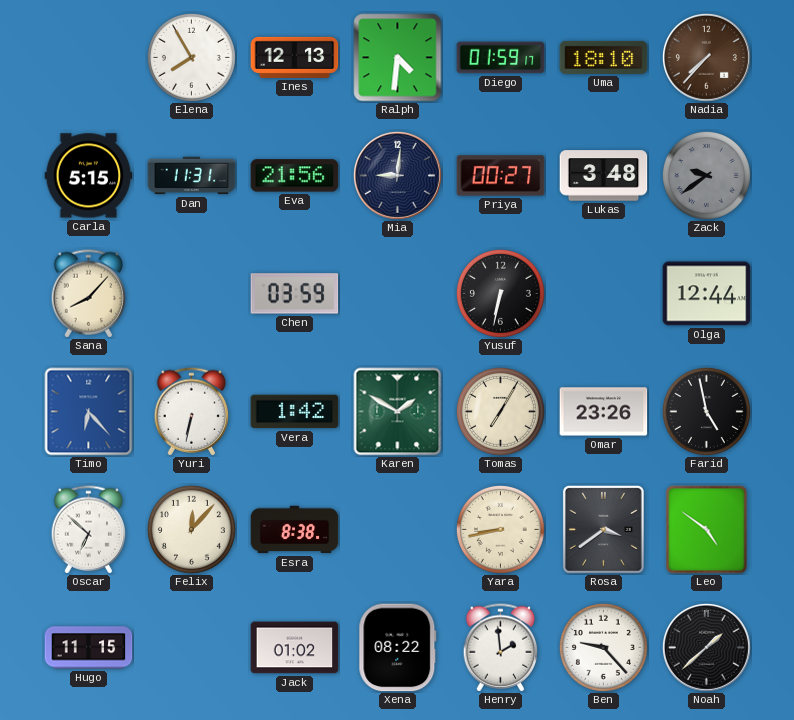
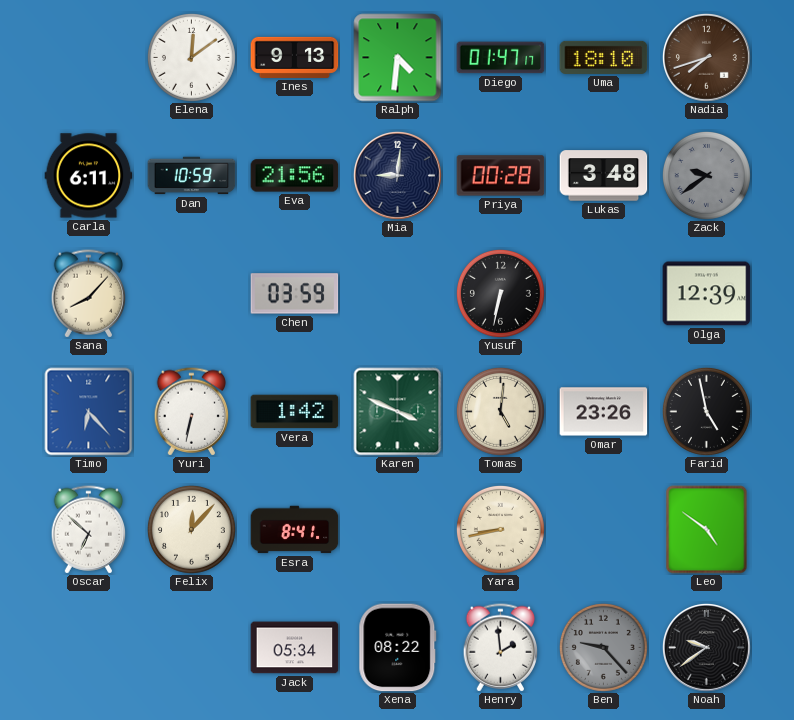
Elena: 7:55 -> 12:09 (191, 57)
Ines: 12:13 -> 9:13 (295, 57)
Diego: 01:59 -> 01:47 (501, 58)
Nadia: 7:37 -> 7:42 (706, 57)
Carla: 5:15 -> 6:11 (89, 176)
Dan: 11:31 -> 10:59 (192, 176)
Priya: 00:27 -> 00:28 (501, 176)
Olga: 12:44 -> 12:39 (707, 294)
Karen: 1:50 -> 3:49 (398, 412)
Tomas: 7:05 -> 5:01 (500, 411)
Esra: 8:38 -> 8:41 (295, 530)
Rosa: 3:39 -> none (603, 529)
Hugo: 11:15 -> none (89, 648)
Jack: 01:02 -> 05:34 (295, 648)
Ben dial: white -> grey (603, 647)
Noah: 1:38 -> 9:39 (706, 647)
